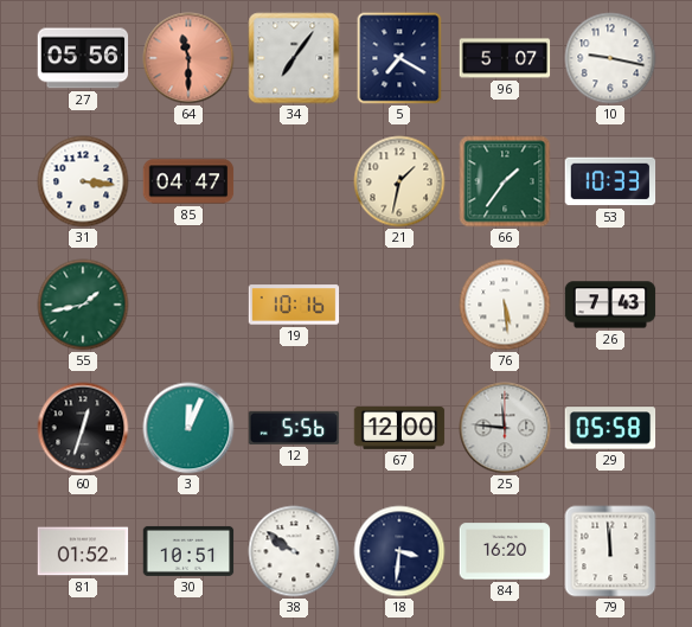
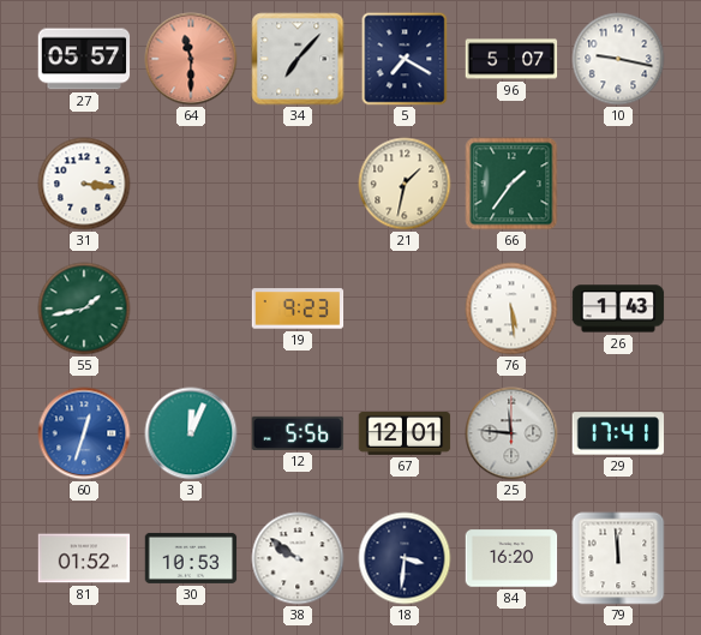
27: 05:56 -> 05:57 (84, 59)
34: 7:06 -> 7:07 (298, 59)
85: 04:47 -> none (188, 181)
53: 10:33 -> none (610, 181)
19: 10:16 -> 9:23 (298, 308)
26: 7:43 -> 1:43 (618, 308)
60 dial: black -> blue (84, 433)
67: 12:00 -> 12:01 (405, 435)
29: 05:58 -> 17:41 (618, 433)
30: 10:51 -> 10:53 (191, 558)
